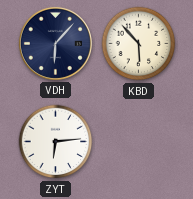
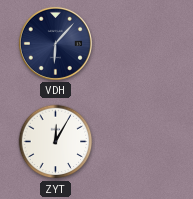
KBD: 5:53 -> none (139, 44)
ZYT: 6:14 -> 12:05 (56, 142)
